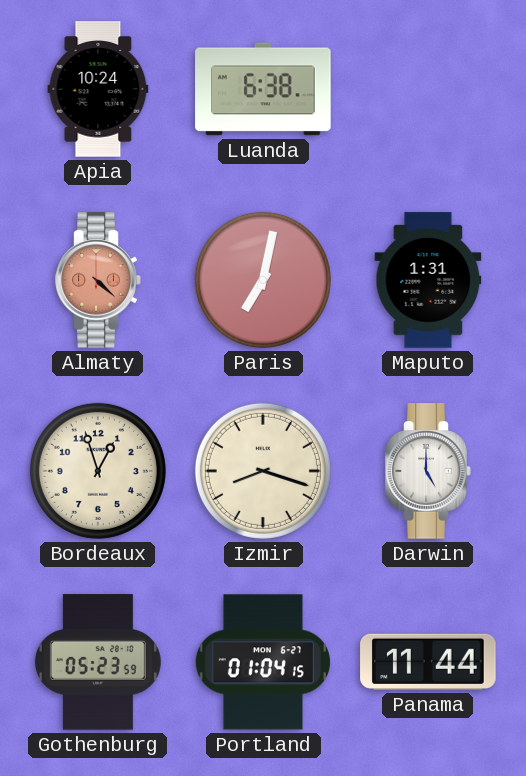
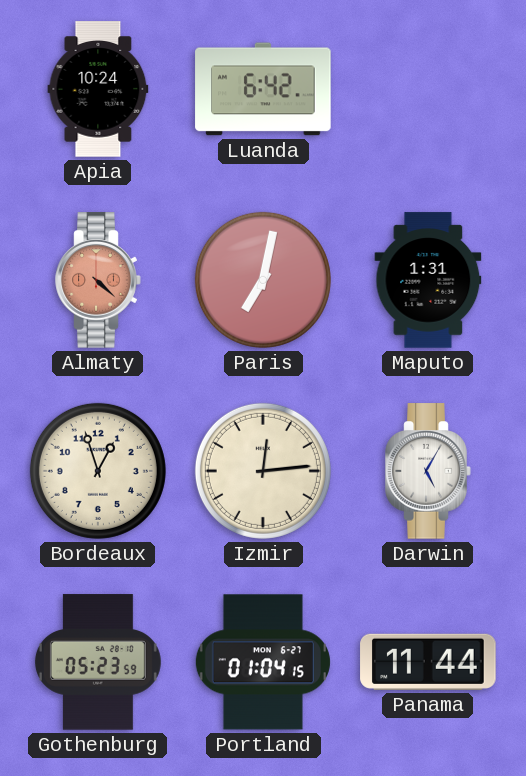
Luanda: 6:38 -> 6:42 (263, 89)
Izmir: 8:18 -> 12:14 (263, 471)
Darwin: 5:00 -> 5:05 (428, 471)
